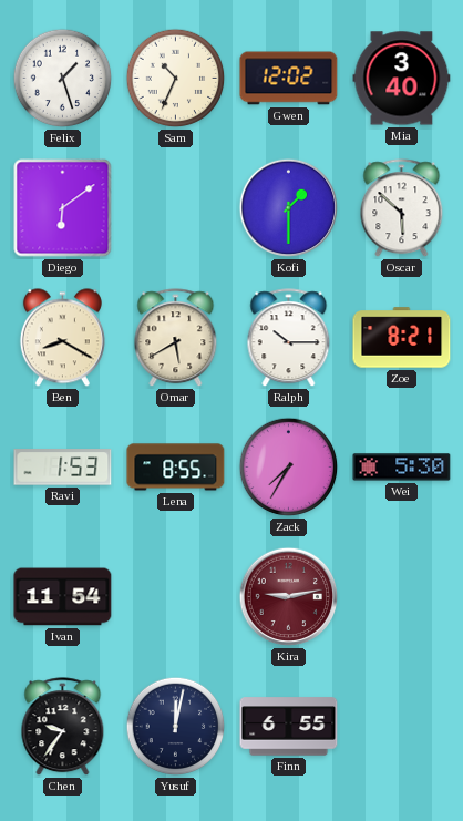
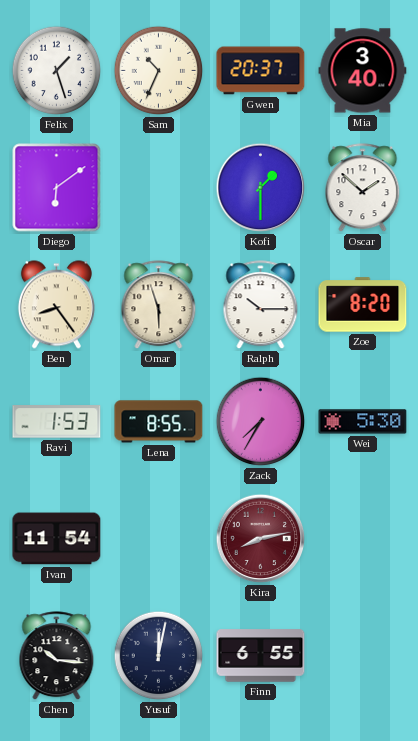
Gwen: 12:02 -> 20:37 (261, 71)
Oscar: 5:52 -> 1:52 (363, 188)
Ben: 8:20 -> 8:24 (56, 305)
Omar: 5:40 -> 5:57 (159, 305)
Zoe: 8:21 -> 8:20 (363, 305)
Kira: 9:13 -> 8:13 (261, 539)
Chen: 9:36 -> 10:16 (57, 656)
